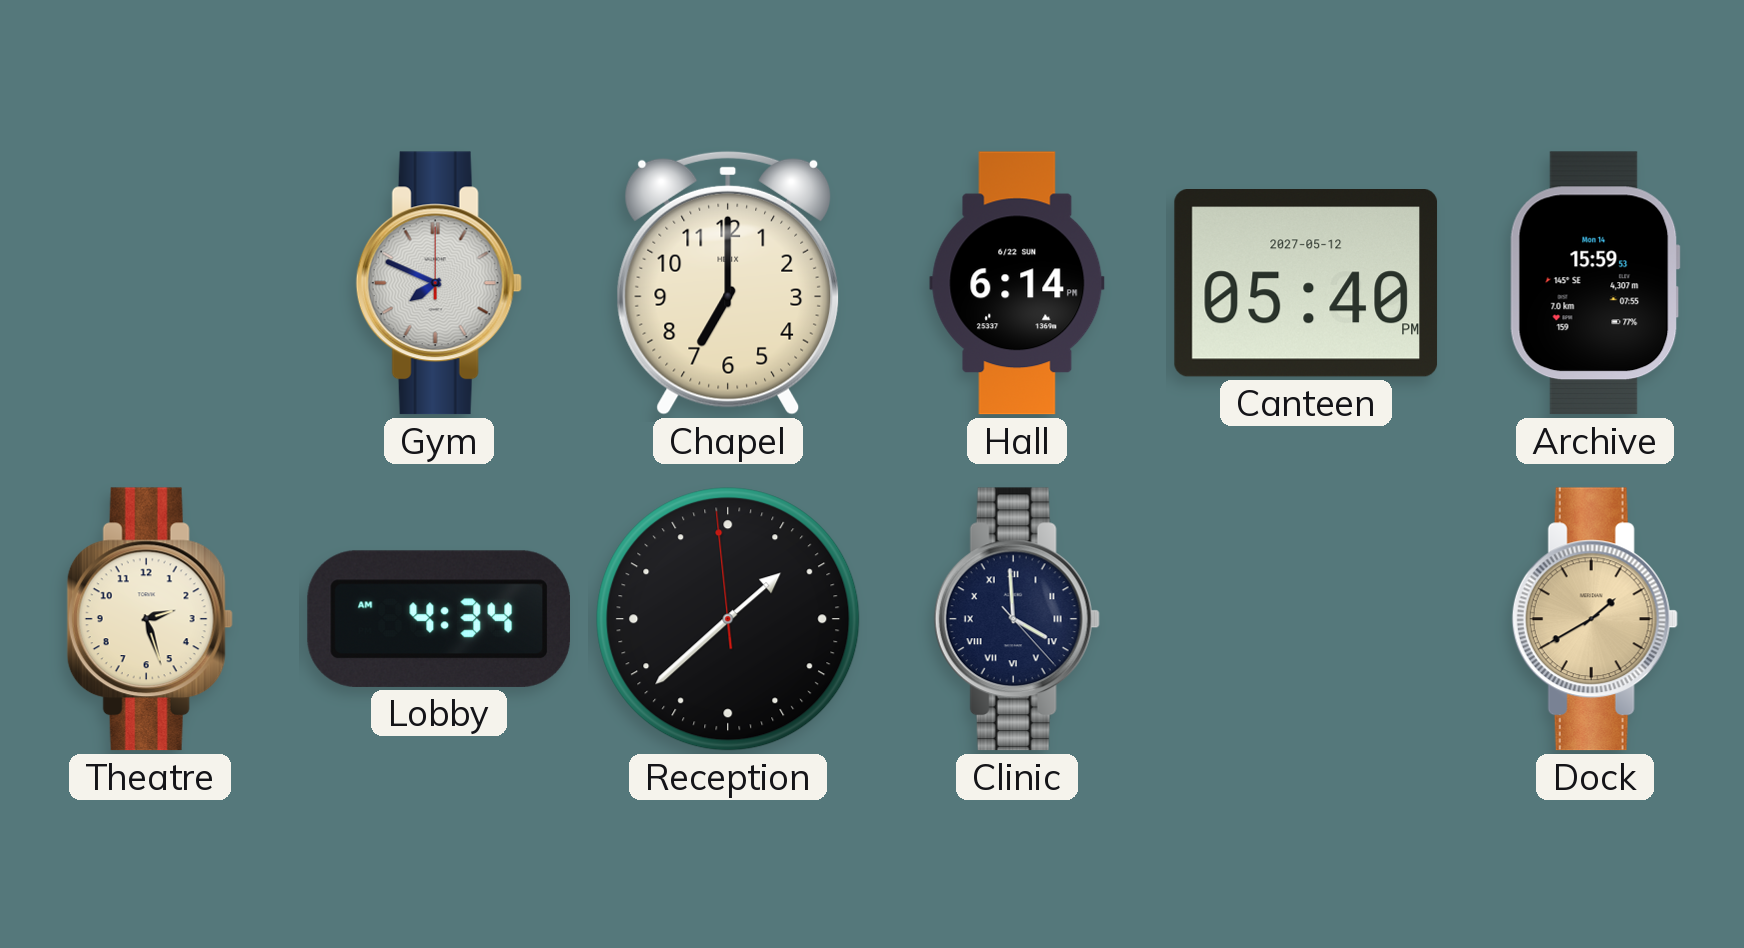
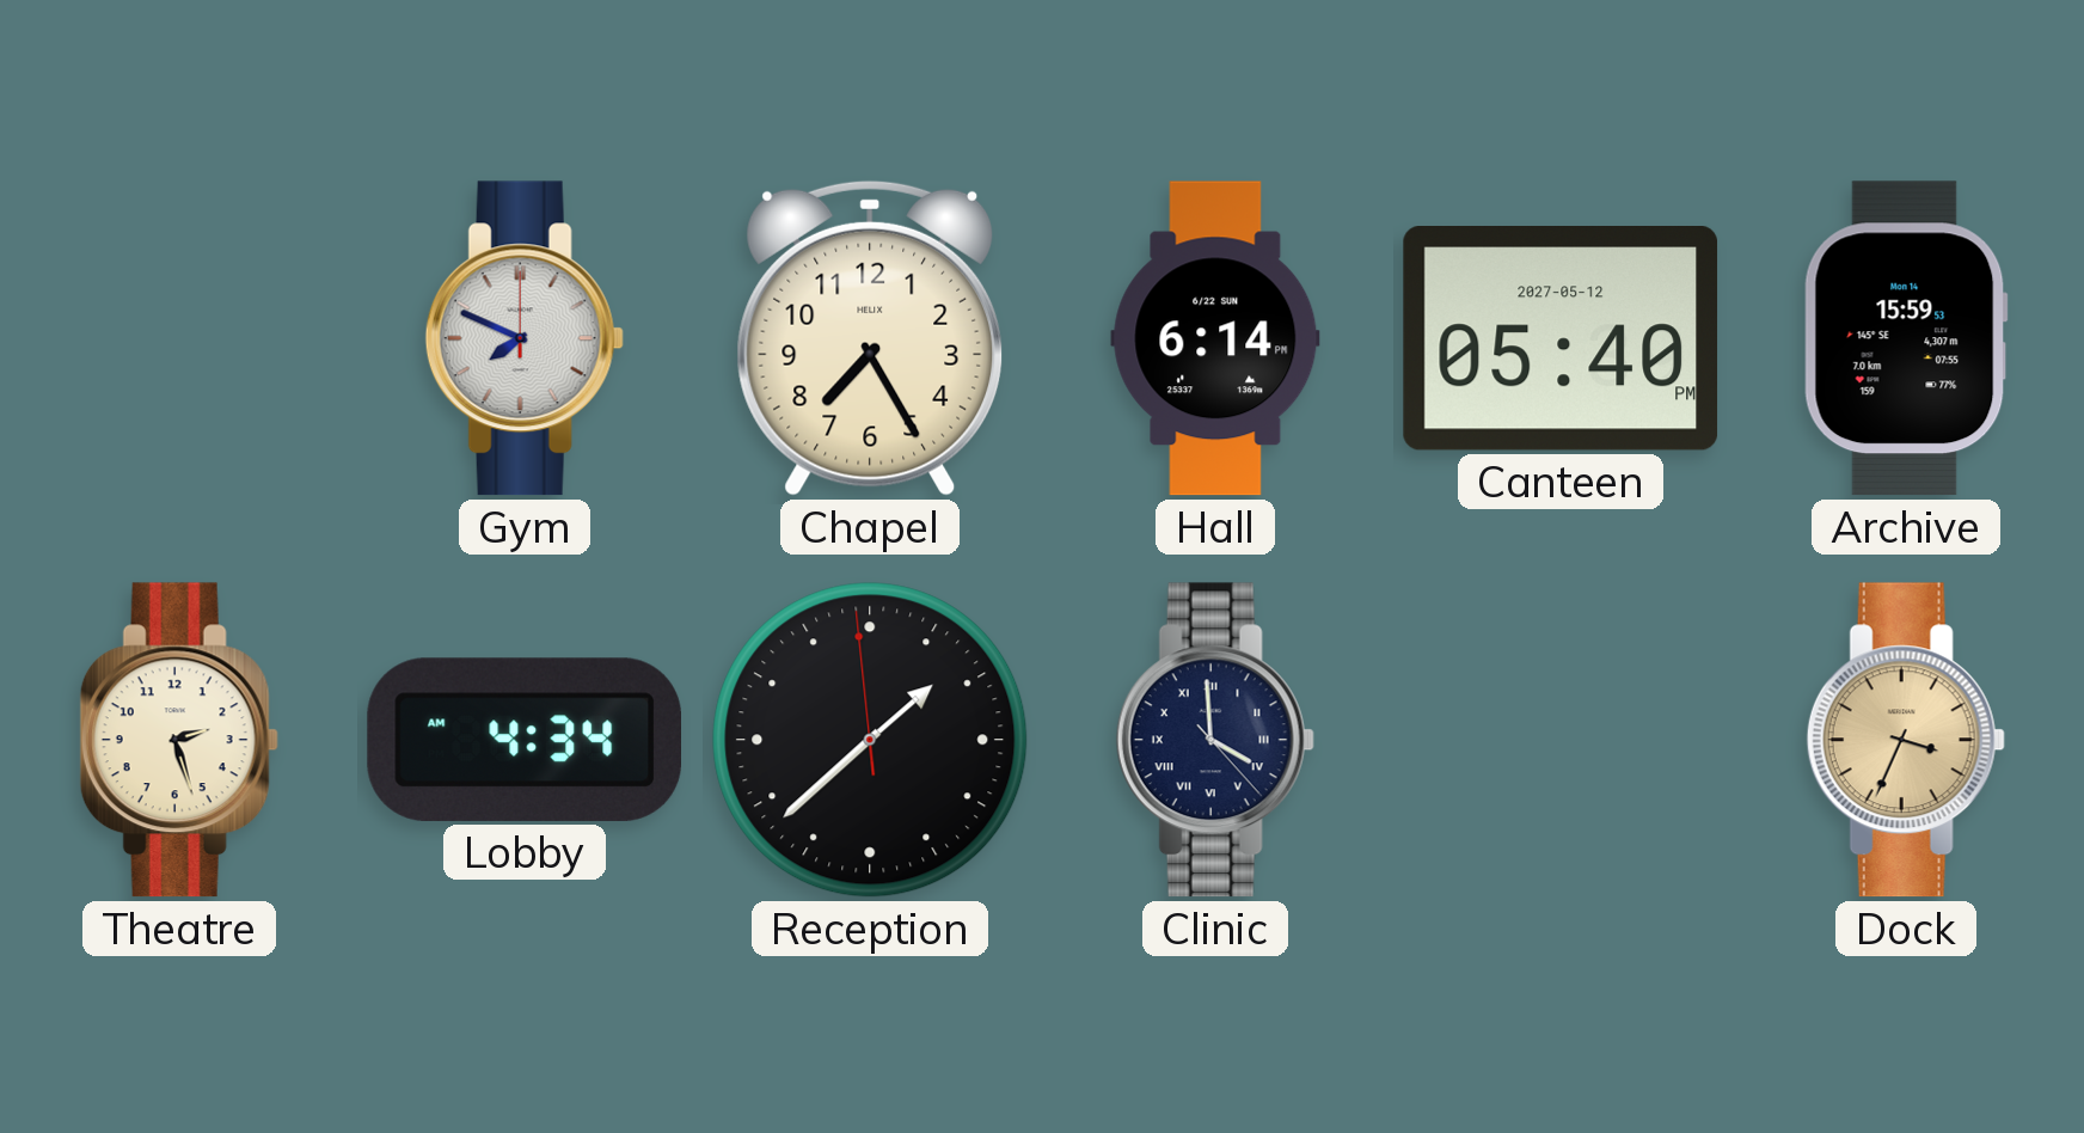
Chapel: 7:00 -> 7:25 (870, 338)
Dock: 1:40 -> 3:34 (1906, 740)
